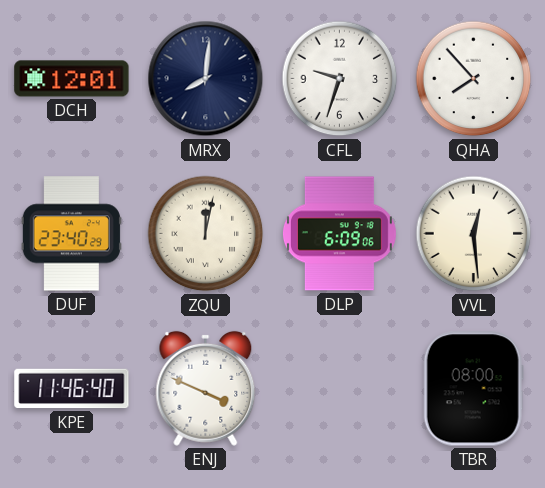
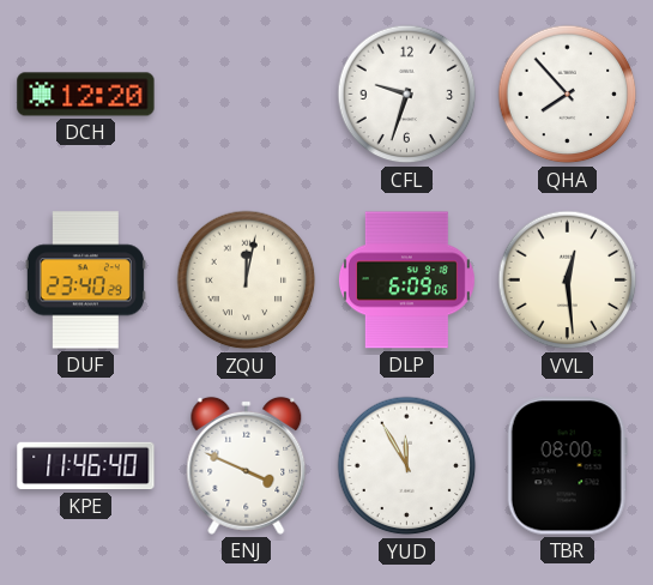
DCH: 12:01 -> 12:20 (86, 95)
MRX: 8:01 -> none (206, 79)
YUD: none -> 11:55 (407, 466)
